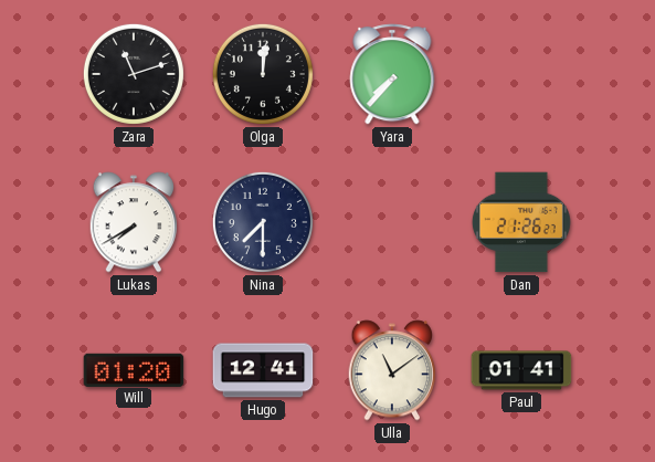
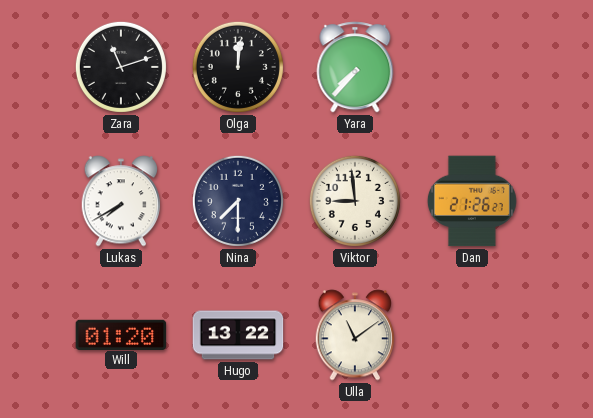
Viktor: none -> 8:59 (355, 201)
Hugo: 12:41 -> 13:22 (238, 335)
Paul: 01:41 -> none (521, 370)
